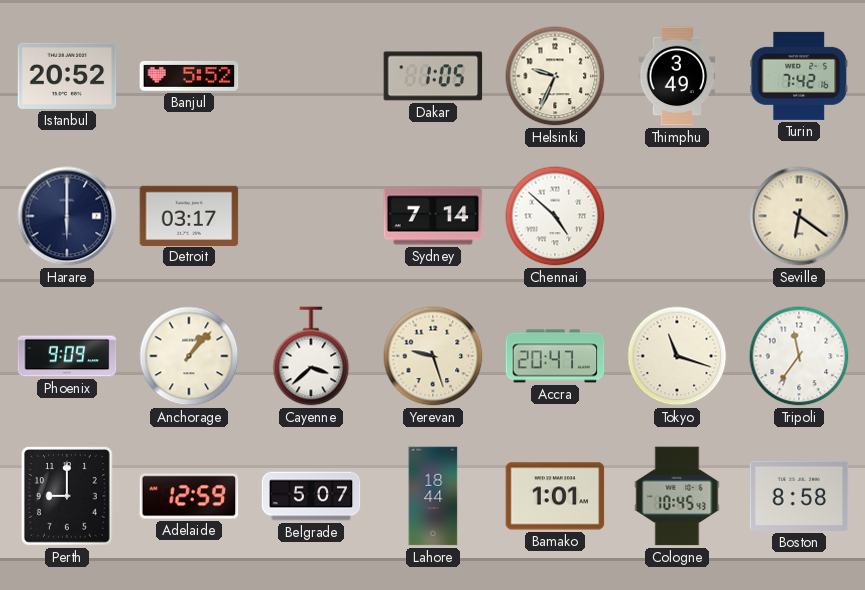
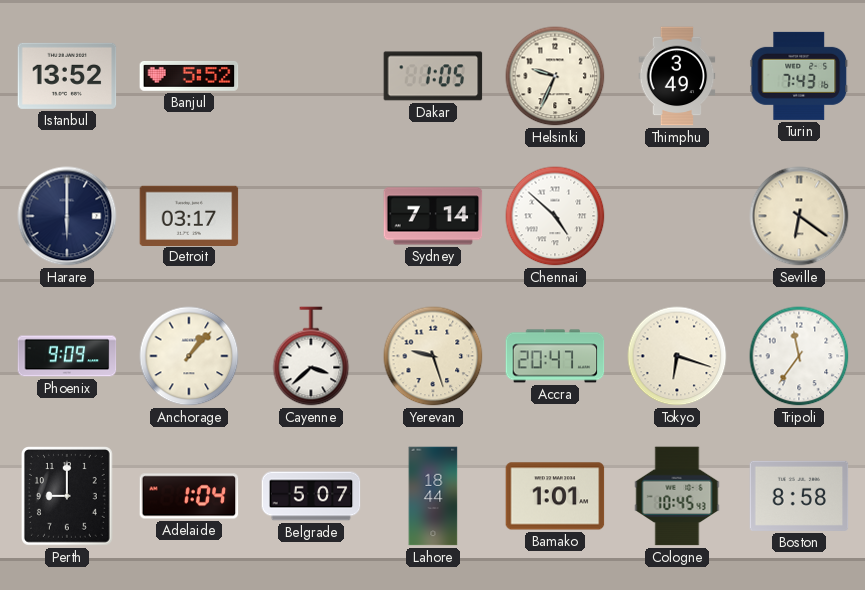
Istanbul: 20:52 -> 13:52 (67, 76)
Turin: 7:42 -> 7:43 (799, 76)
Tokyo: 11:18 -> 6:18 (677, 356)
Adelaide: 12:59 -> 1:04 (189, 496)
